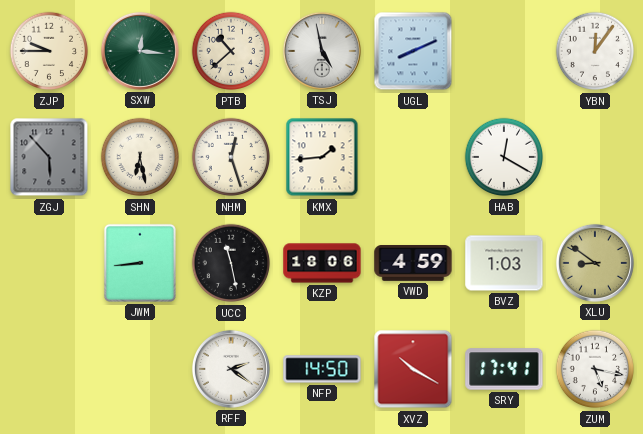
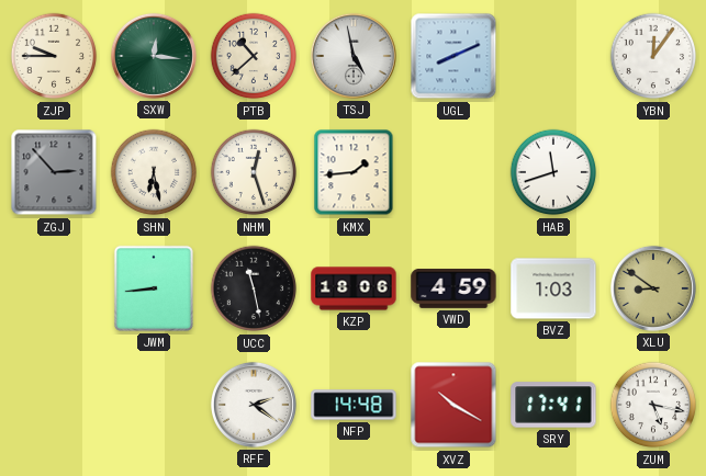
ZGJ: 5:53 -> 2:53 (54, 172)
HAB: 12:20 -> 11:42 (553, 172)
NFP: 14:50 -> 14:48 (354, 405)
